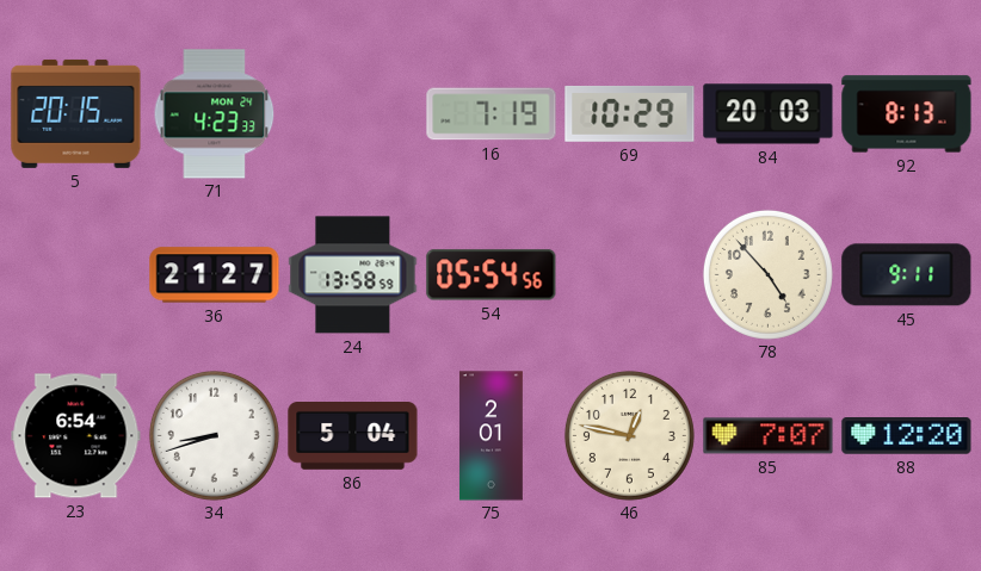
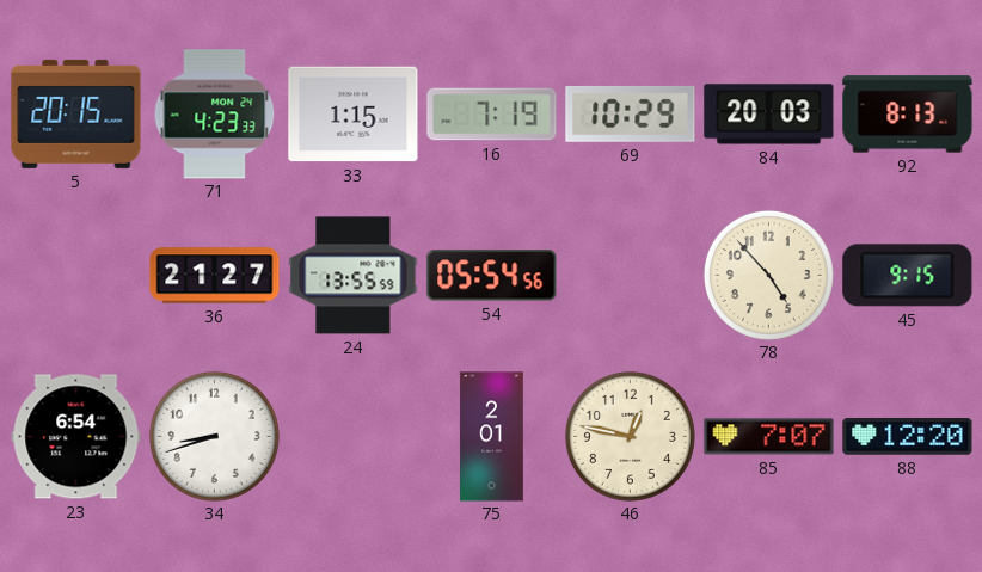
33: none -> 1:15 (354, 115)
24: 13:58 -> 13:55 (354, 276)
45: 9:11 -> 9:15 (908, 276)
86: 5:04 -> none (353, 436)
